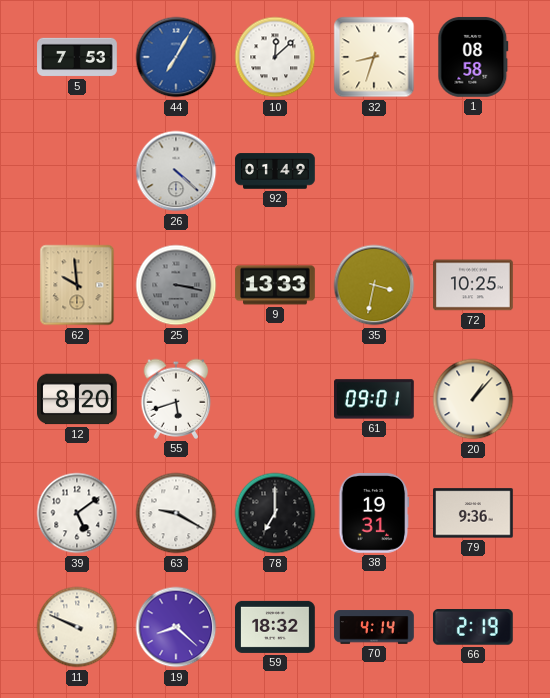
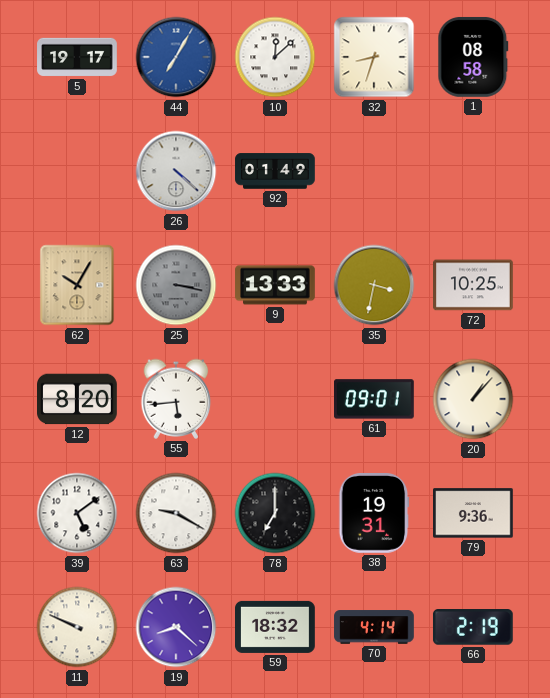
5: 7:53 -> 19:17 (77, 57)
62: 9:59 -> 10:05 (77, 285)
55: 5:42 -> 5:44 (176, 399)
